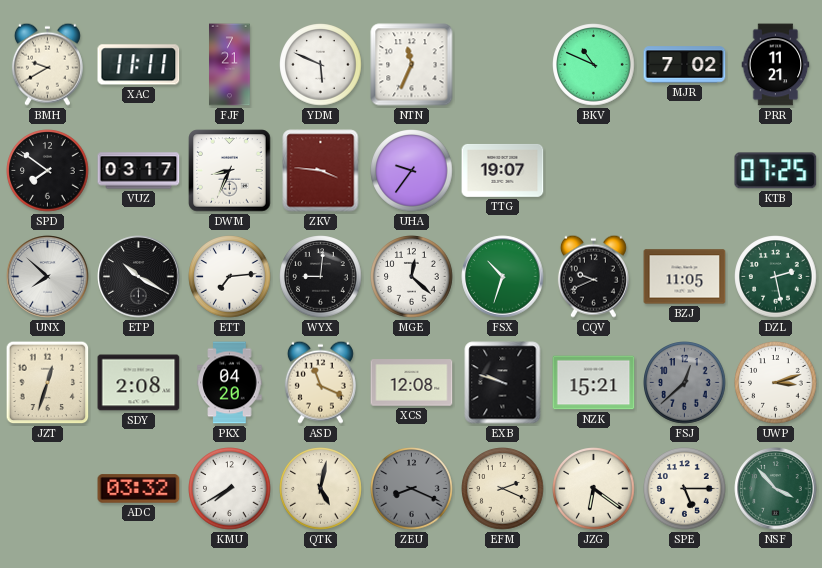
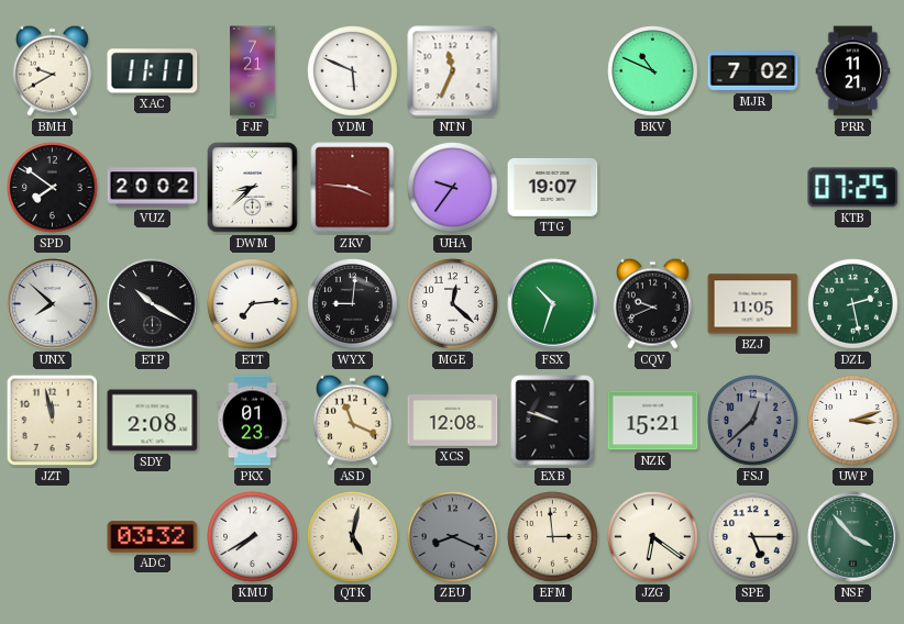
VUZ: 03:17 -> 20:02 (153, 188)
DWM: 8:34 -> 8:38 (253, 188)
JZT: 12:33 -> 11:58 (53, 421)
PKX: 04:20 -> 01:23 (253, 421)
EFM: 2:19 -> 2:59 (553, 537)
